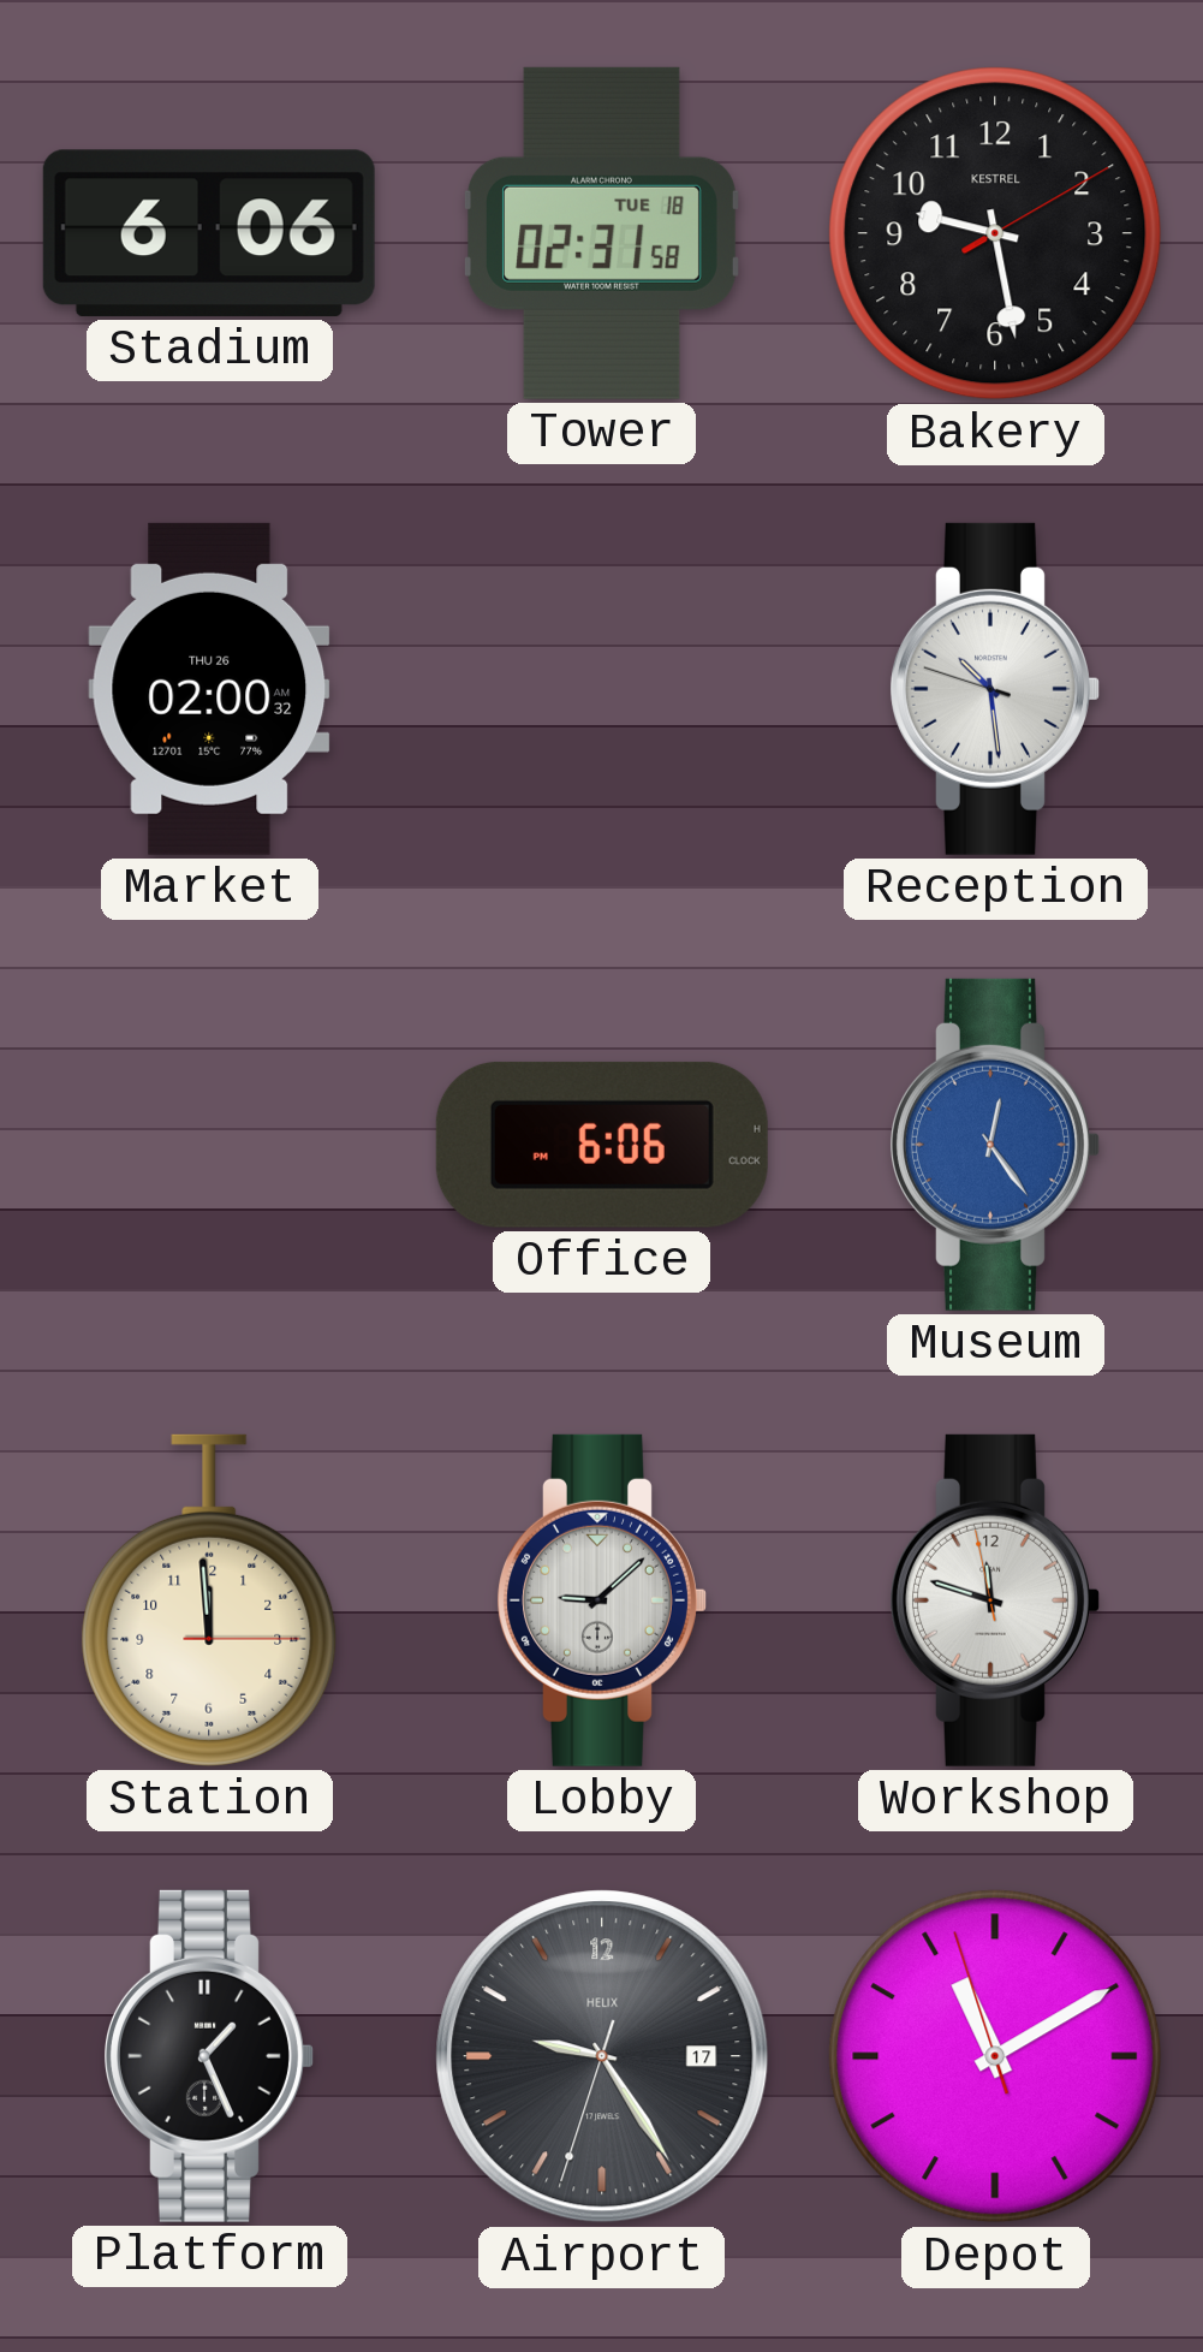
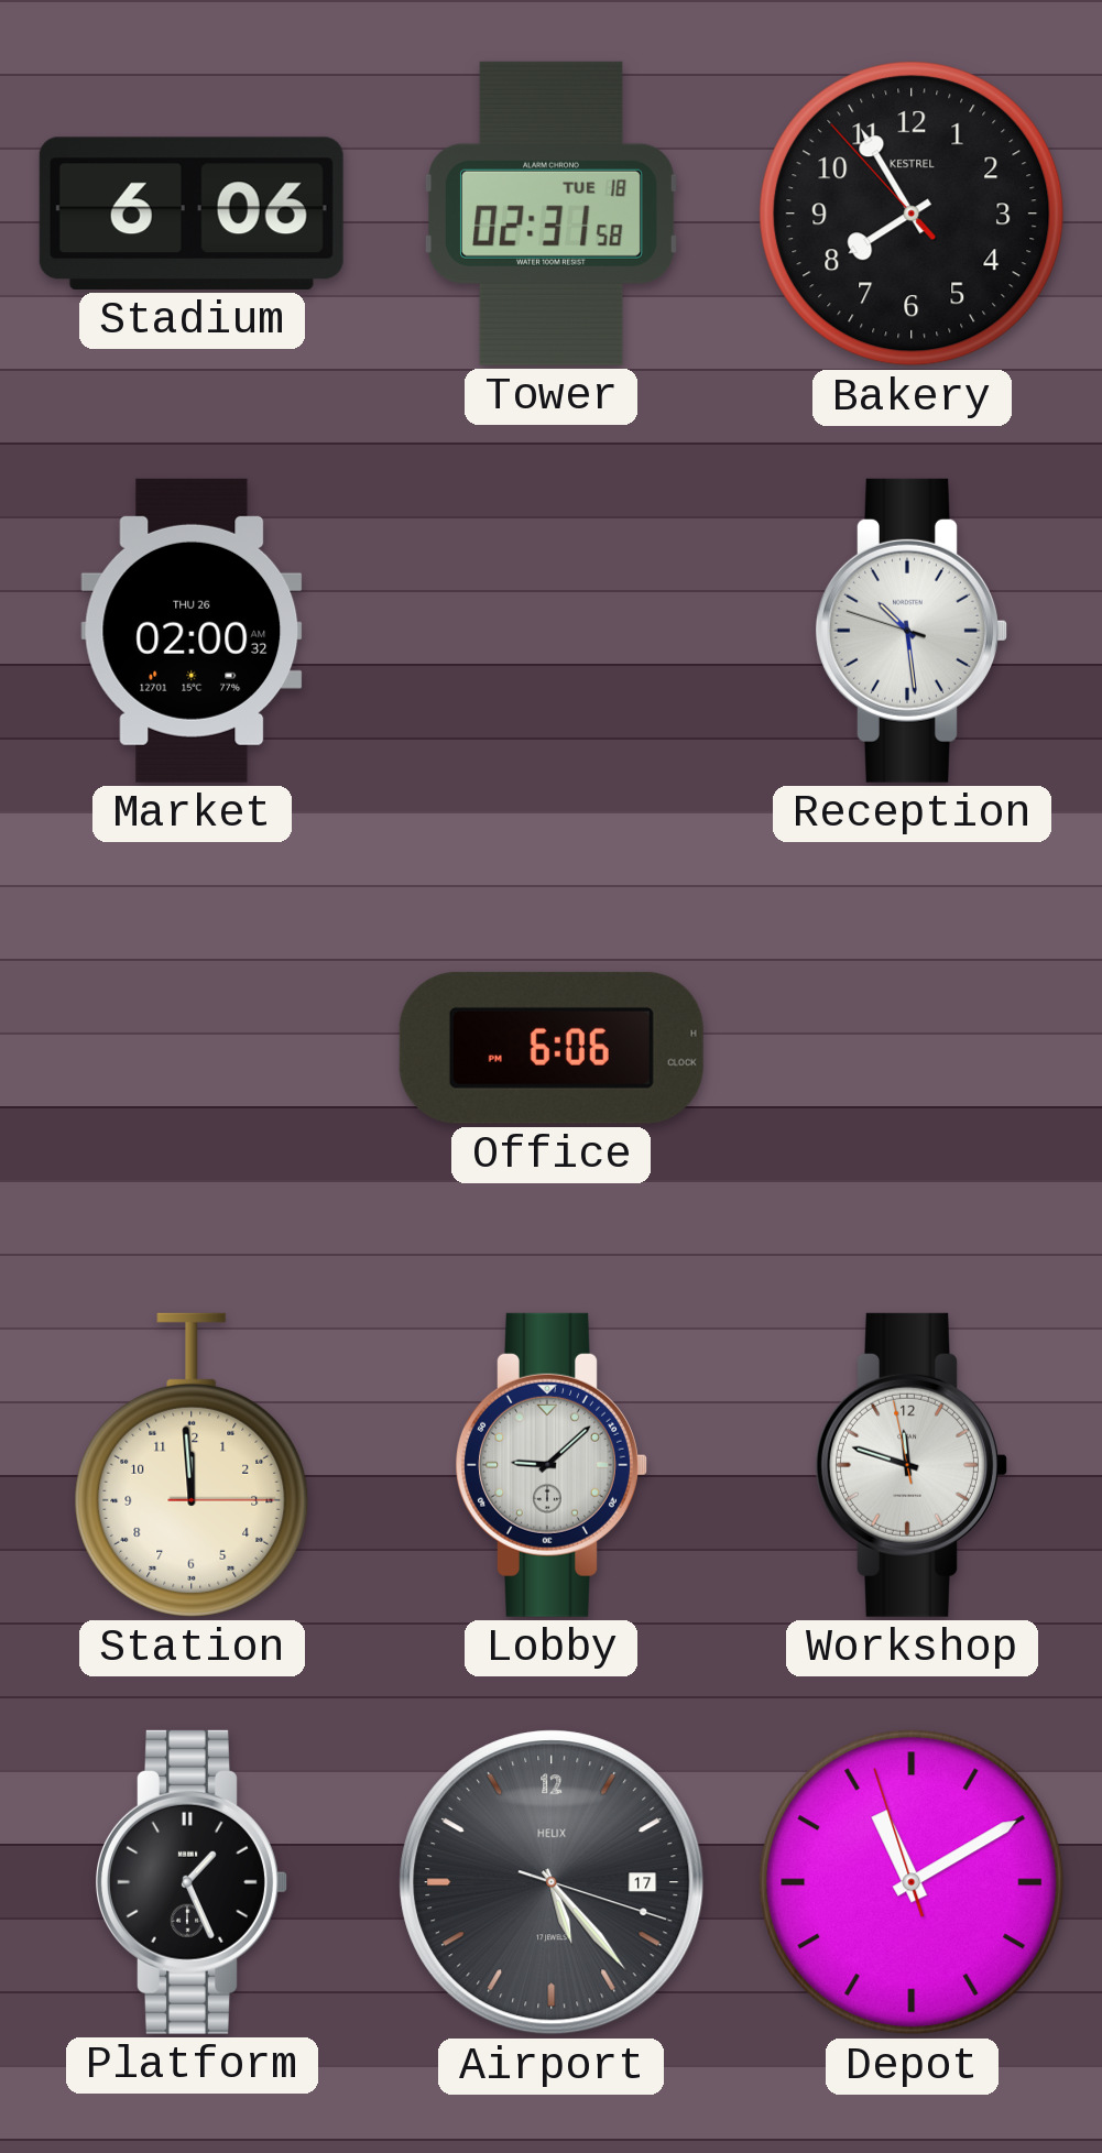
Bakery: 9:28 -> 7:54 (912, 214)
Museum: 12:24 -> none (995, 1145)
Airport: 9:24 -> 5:23 (552, 1882)
